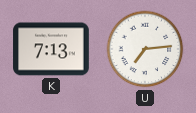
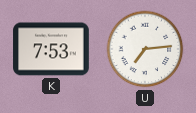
K: 7:13 -> 7:53 (51, 49)
